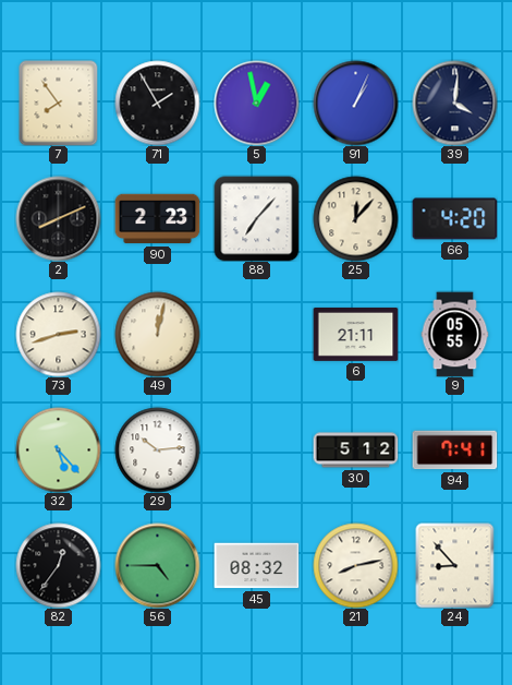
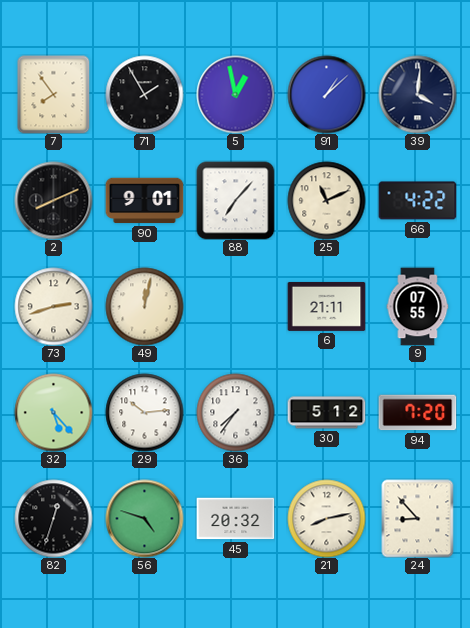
91: 1:04 -> 1:08 (326, 94)
90: 2:23 -> 9:01 (144, 201)
25: 12:07 -> 11:11 (326, 200)
66: 4:20 -> 4:22 (417, 201)
9: 05:55 -> 07:55 (418, 306)
36: none -> 7:36 (235, 412)
94: 7:41 -> 7:20 (417, 413)
82: 12:36 -> 12:33 (53, 518)
56: 4:45 -> 4:48 (144, 518)
45: 08:32 -> 20:32 (235, 519)
